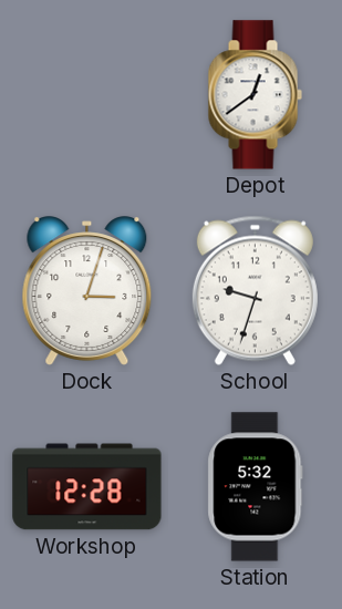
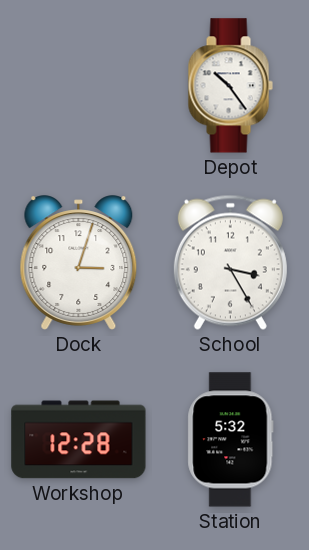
Depot: 12:39 -> 10:24 (230, 86)
School: 9:33 -> 3:25 (230, 262)
